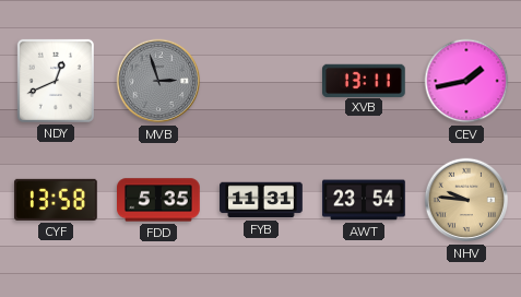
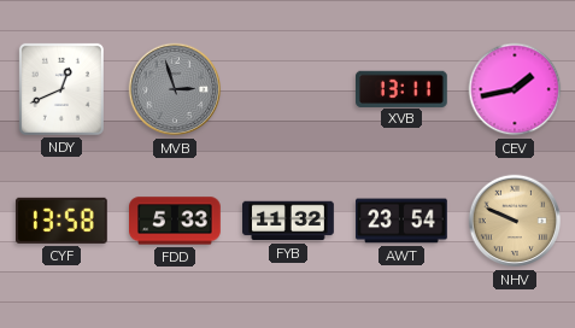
FDD: 5:35 -> 5:33 (175, 221)
FYB: 11:31 -> 11:32 (288, 221)
NHV: 9:46 -> 9:49 (515, 221)
